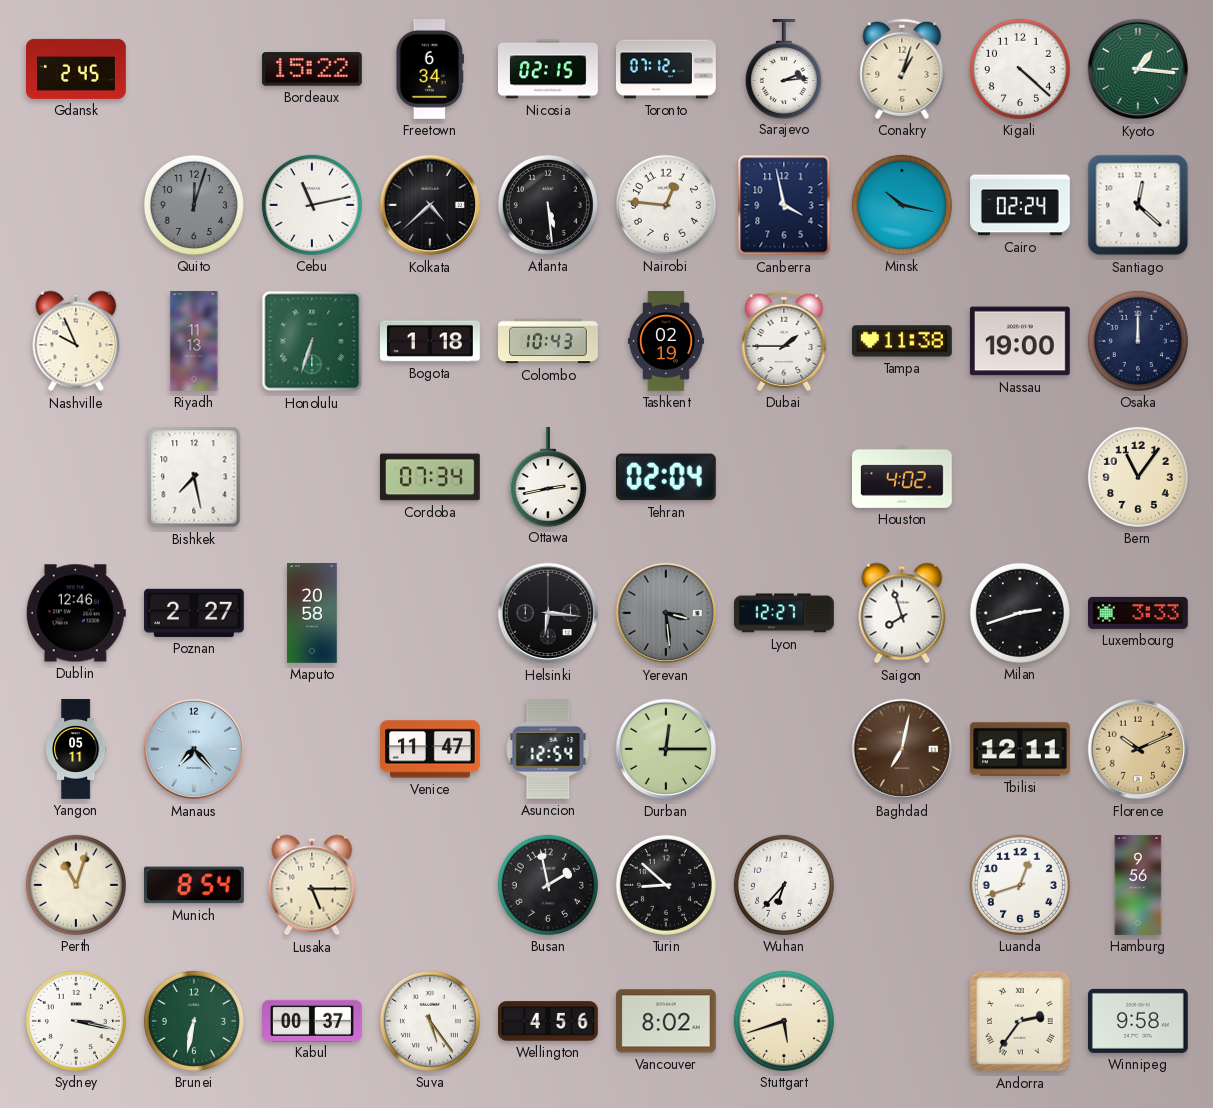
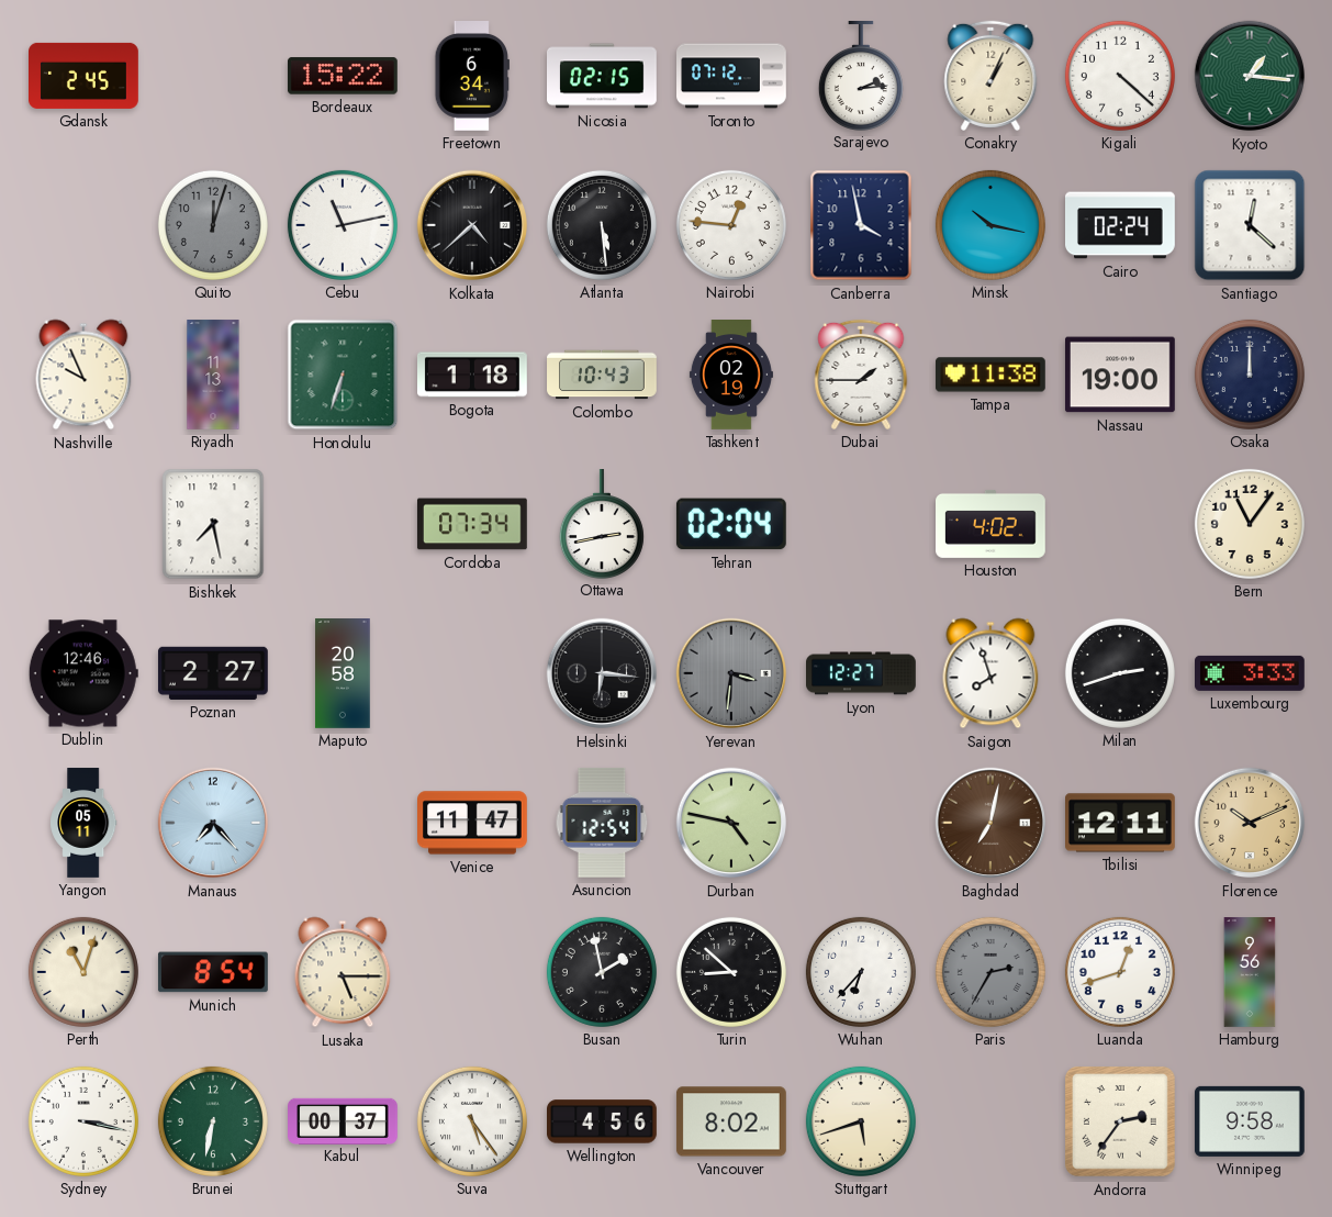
Conakry: 1:03 -> 1:04 (990, 76)
Yerevan: 3:29 -> 3:31 (731, 673)
Durban: 12:15 -> 4:47 (731, 823)
Paris: none -> 2:35 (990, 972)
